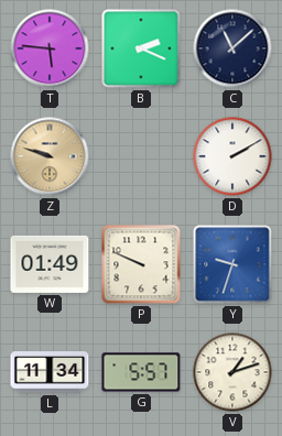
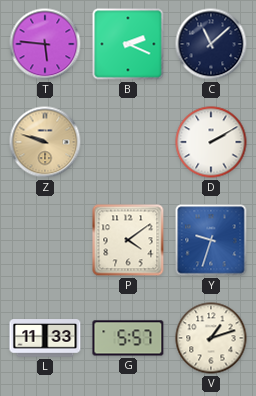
W: 01:49 -> none (50, 264)
P: 9:49 -> 4:09 (128, 240)
L: 11:34 -> 11:33 (45, 338)
